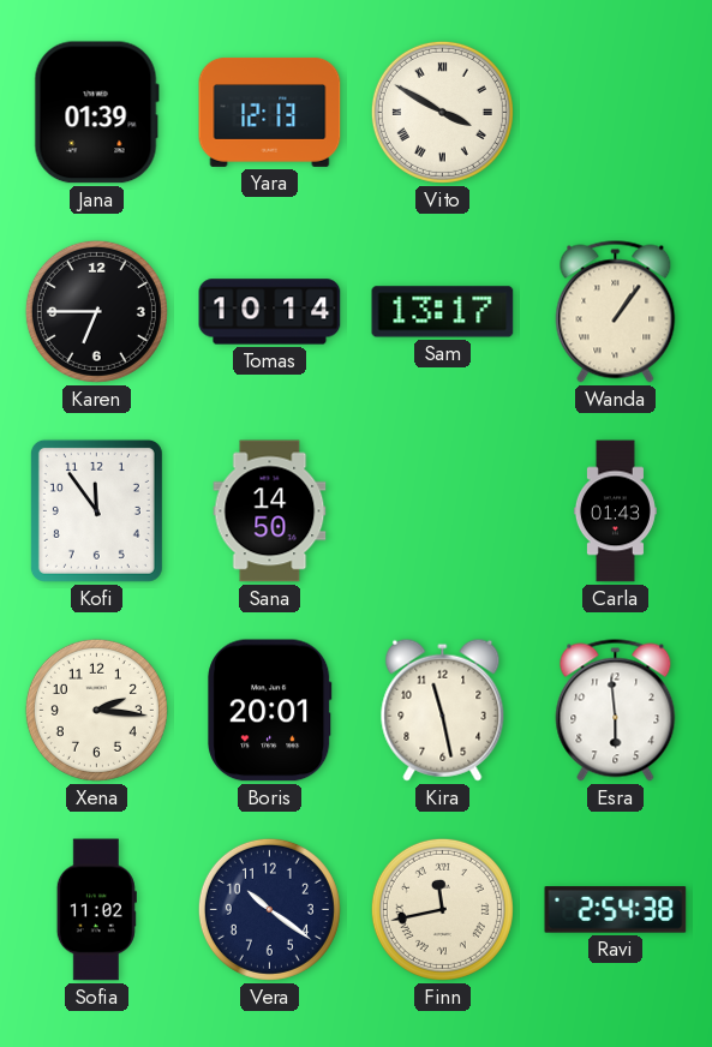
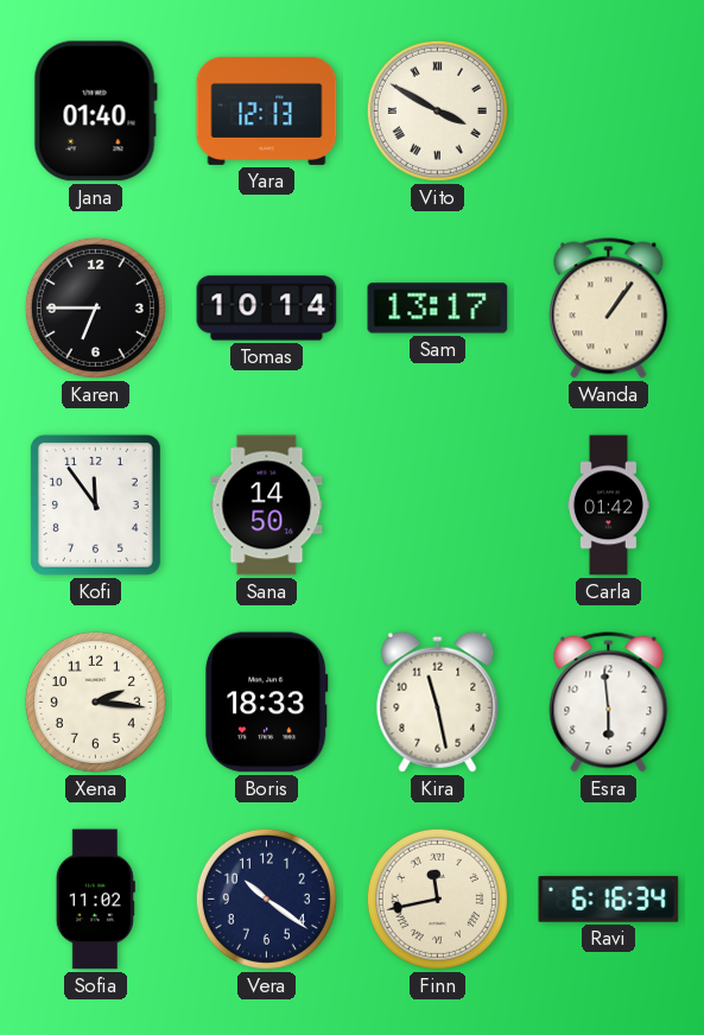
Jana: 01:39 -> 01:40 (95, 112)
Carla: 01:43 -> 01:42 (608, 506)
Boris: 20:01 -> 18:33 (267, 703)
Ravi: 2:54 -> 6:16 (609, 900)
